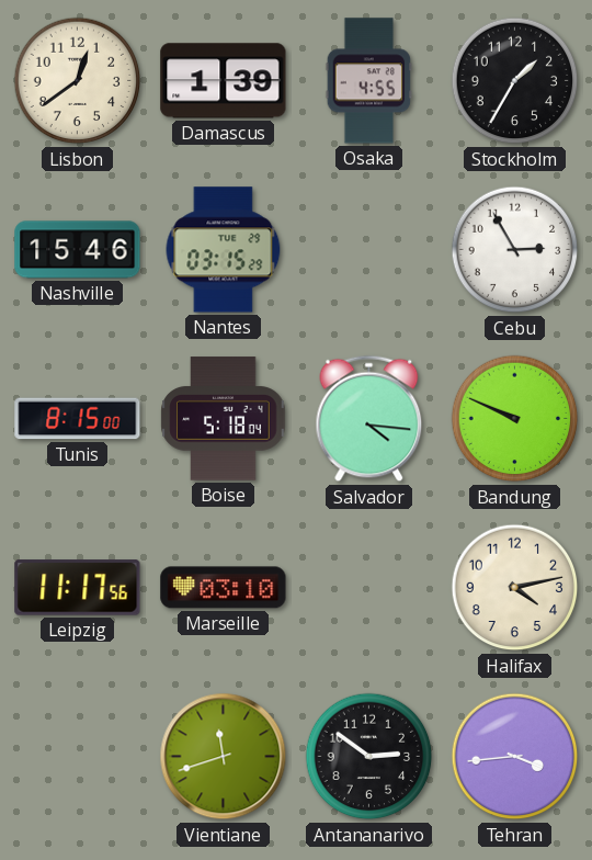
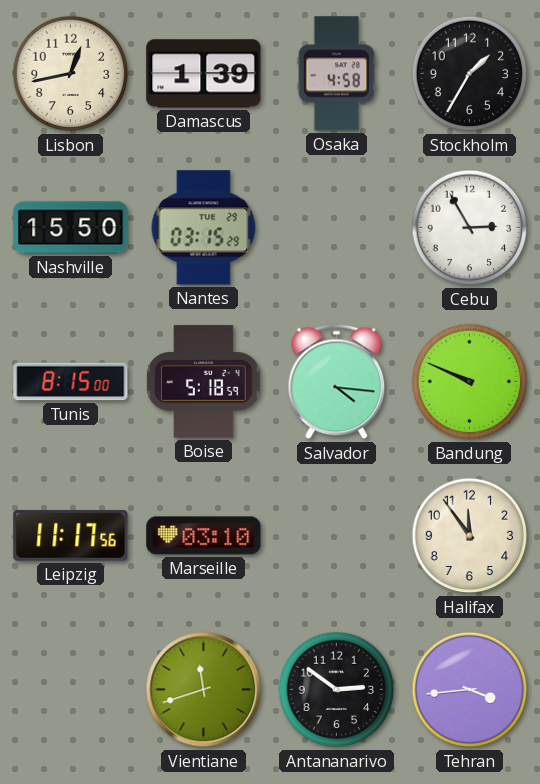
Lisbon: 12:39 -> 12:43 (71, 74)
Osaka: 4:55 -> 4:58 (337, 74)
Nashville: 15:46 -> 15:50 (71, 228)
Boise: 5:18:04 -> 5:18:59 (204, 382)
Halifax: 4:13 -> 11:54 (470, 536)
